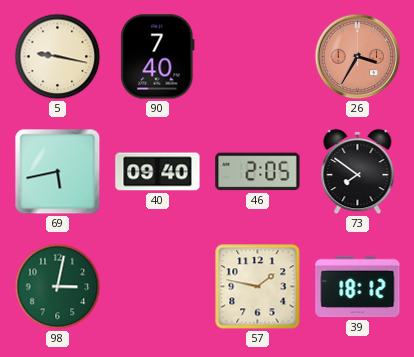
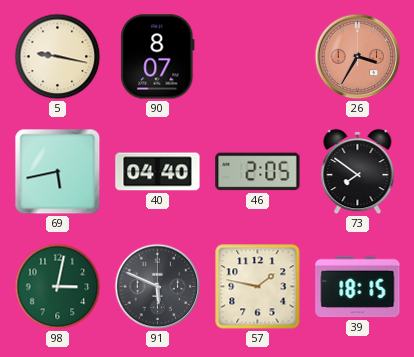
90: 7:40 -> 8:07 (158, 57)
40: 09:40 -> 04:40 (158, 172)
91: none -> 5:49 (158, 287)
39: 18:12 -> 18:15 (358, 287)
